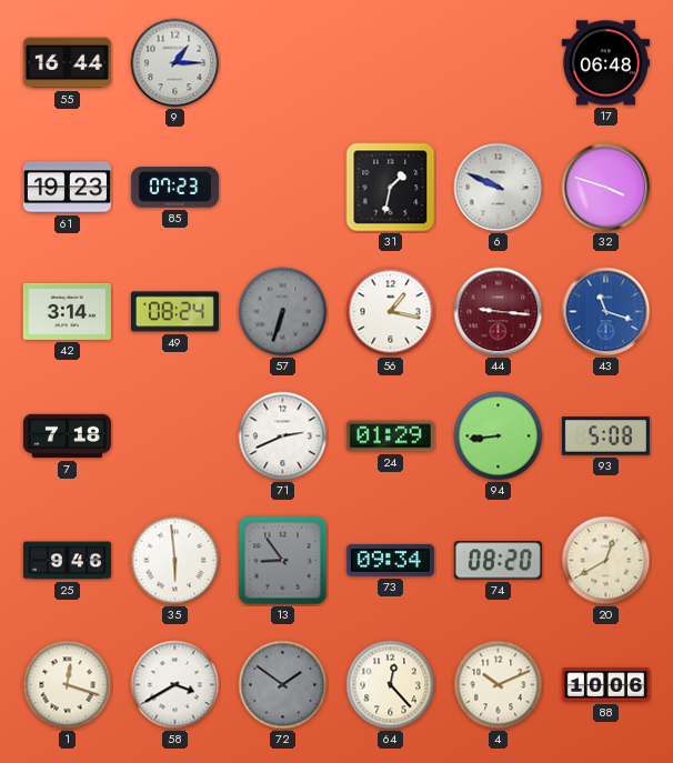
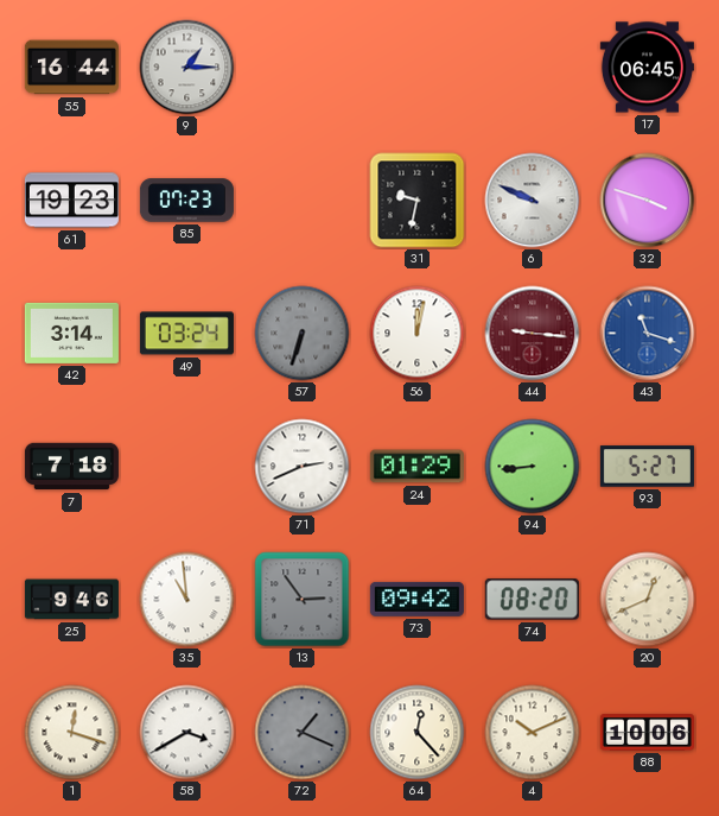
17: 06:48 -> 06:45 (647, 68)
31: 1:32 -> 9:32 (418, 201)
49: 08:24 -> 03:24 (186, 334)
56: 1:17 -> 12:02 (418, 334)
93: 5:08 -> 5:27 (647, 467)
35: 5:59 -> 10:59 (187, 600)
13: 8:54 -> 2:54 (303, 600)
73: 09:34 -> 09:42 (416, 599)
20: 12:40 -> 12:41 (648, 600)
72: 1:51 -> 1:19 (303, 733)
